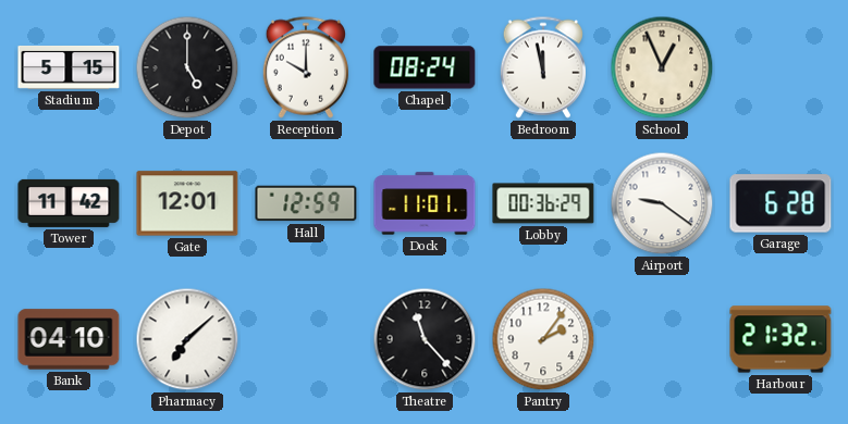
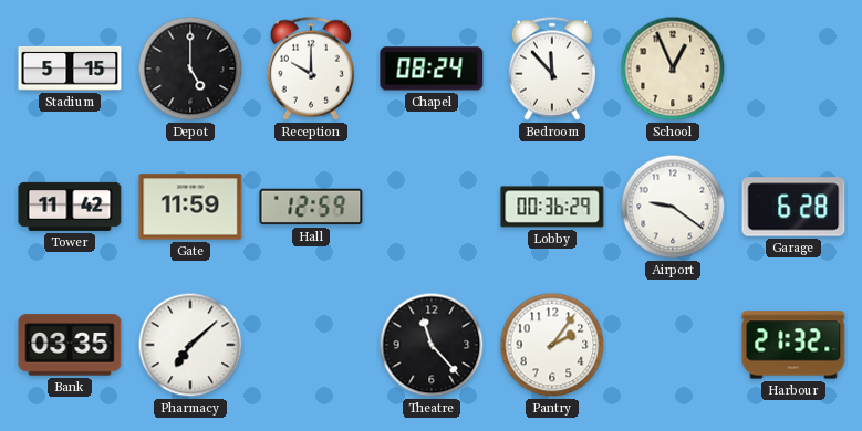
Bedroom: 11:58 -> 11:53 (551, 69)
Gate: 12:01 -> 11:59 (190, 207)
Dock: 11:01 -> none (425, 203)
Bank: 04:10 -> 03:35 (70, 345)
